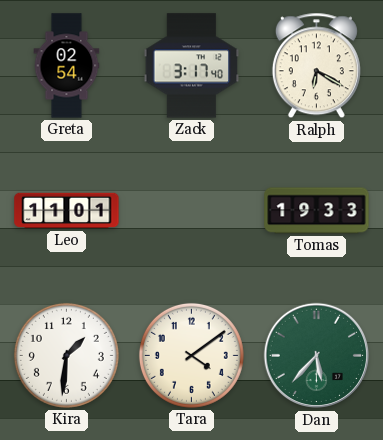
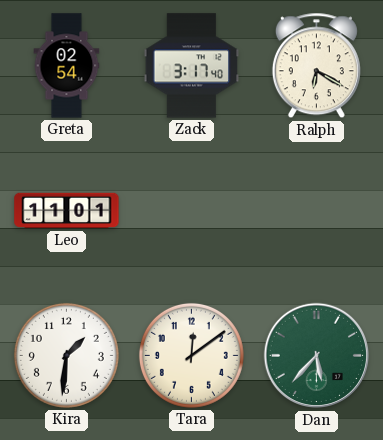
Tomas: 19:33 -> none (317, 211)
Tara: 4:09 -> 12:09 (191, 355)
